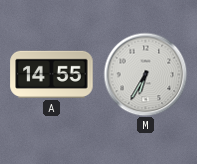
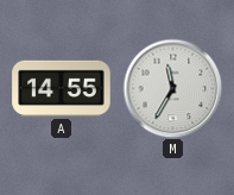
M: 6:35 -> 11:35 (172, 88)
